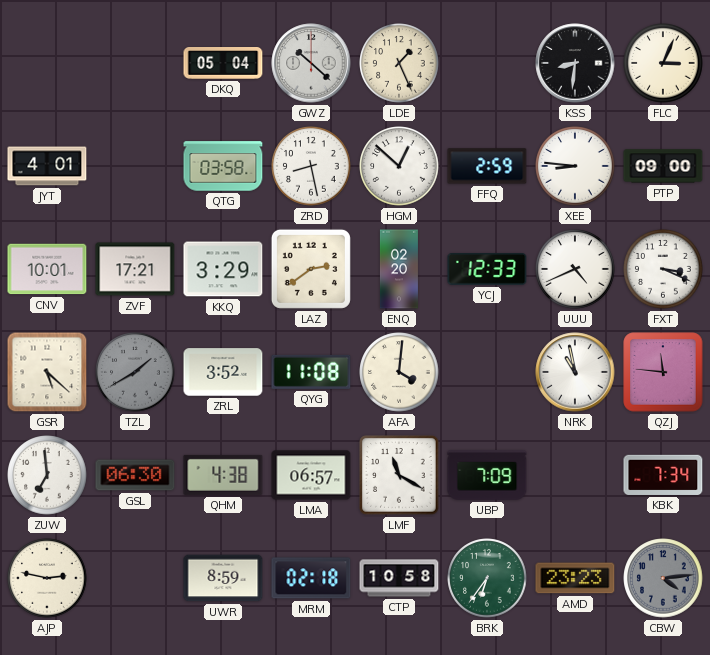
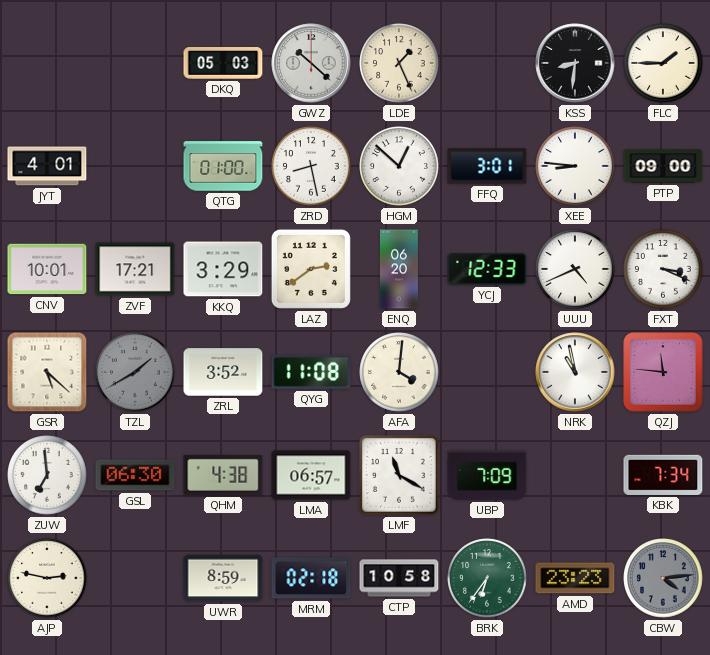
DKQ: 05:04 -> 05:03 (223, 64)
FLC: 3:04 -> 1:45 (663, 63)
QTG: 03:58 -> 01:00 (223, 166)
FFQ: 2:59 -> 3:01 (487, 166)
ENQ: 02:20 -> 06:20 (399, 269)
